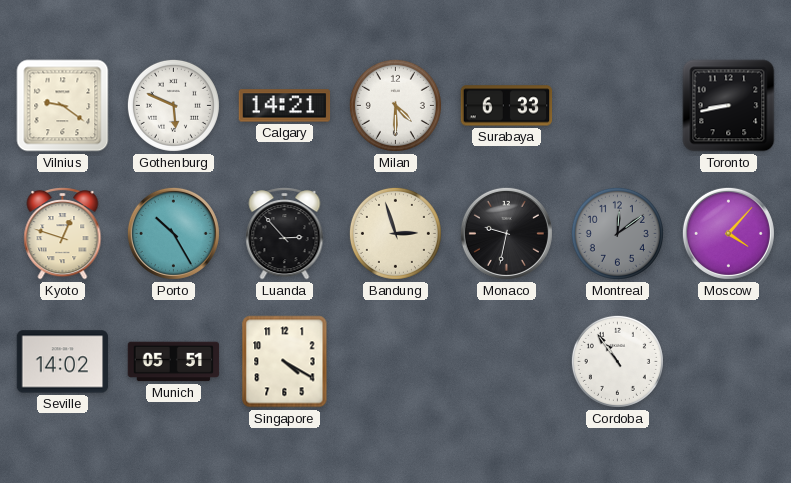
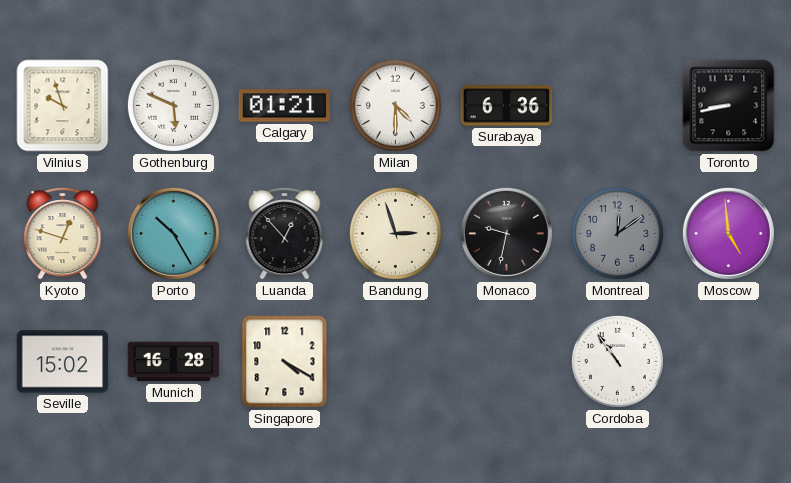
Vilnius: 9:21 -> 9:57 (63, 106)
Calgary: 14:21 -> 01:21 (285, 106)
Surabaya: 6:33 -> 6:36 (507, 106)
Luanda: 2:53 -> 12:53 (285, 234)
Moscow: 4:07 -> 4:59 (728, 233)
Seville: 14:02 -> 15:02 (63, 362)
Munich: 05:51 -> 16:28 (174, 362)
